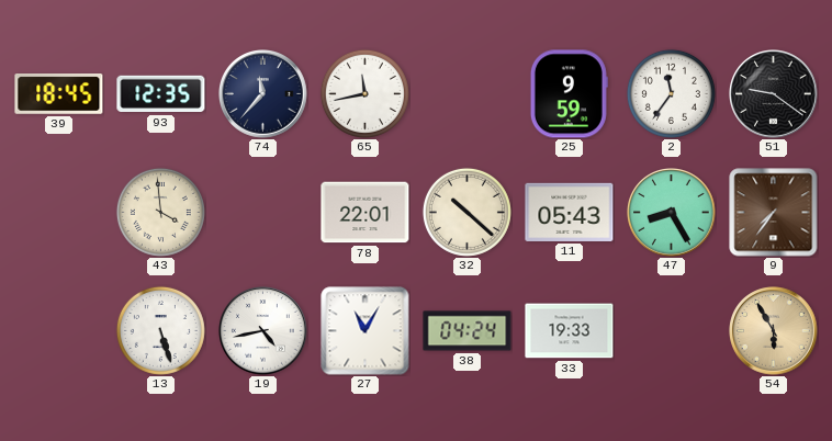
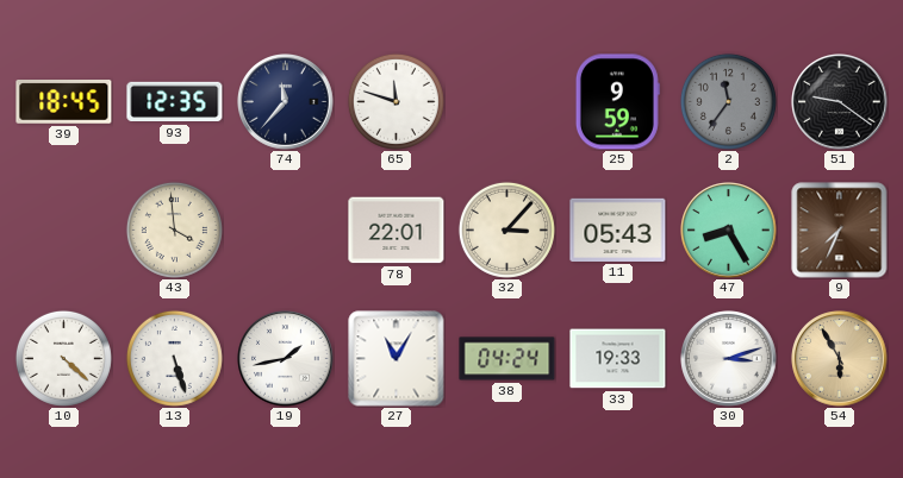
65: 11:43 -> 11:48 (396, 101)
2 dial: white -> grey (728, 101)
32: 10:22 -> 3:07 (506, 229)
9: 7:36 -> 7:34 (840, 231)
10: none -> 4:22 (63, 358)
19: 4:43 -> 1:43 (286, 359)
30: none -> 3:12 (729, 359)
